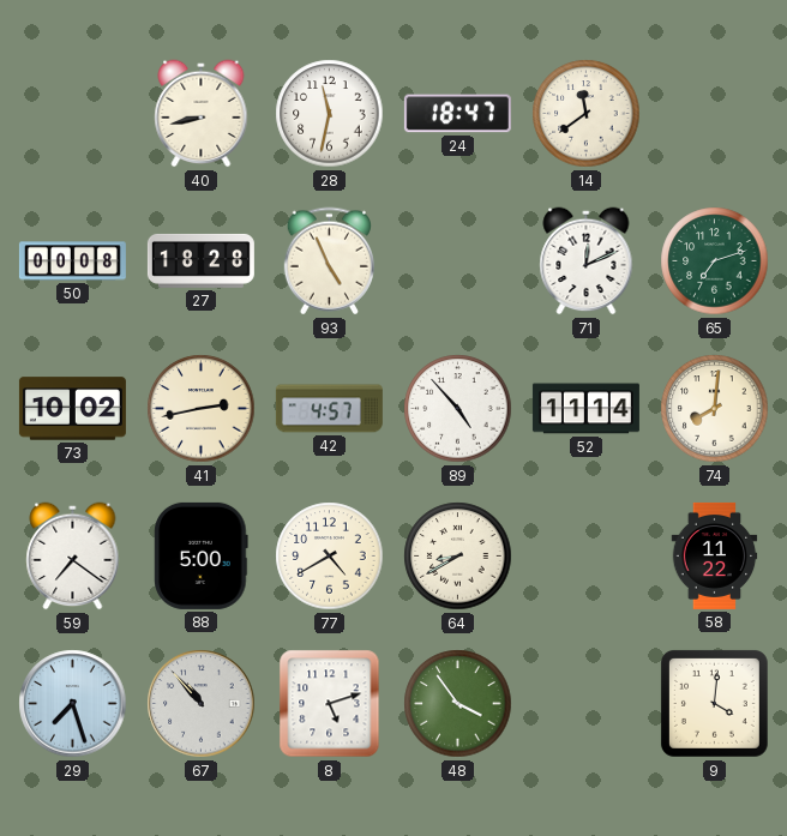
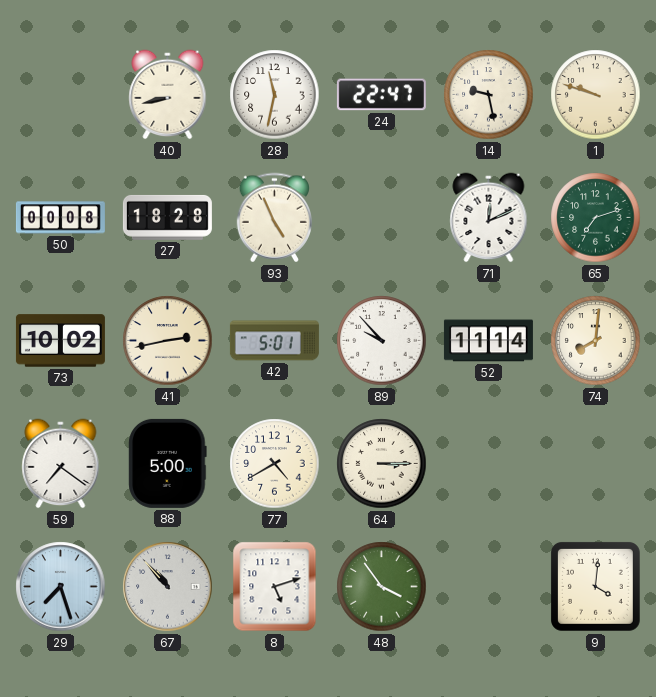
24: 18:47 -> 22:47 (381, 95)
14: 11:39 -> 9:28 (489, 95)
1: none -> 9:48 (596, 95)
42: 4:57 -> 5:01 (274, 341)
89: 4:53 -> 9:53 (382, 341)
64: 8:40 -> 3:15 (382, 464)
58: 11:22 -> none (715, 555)
